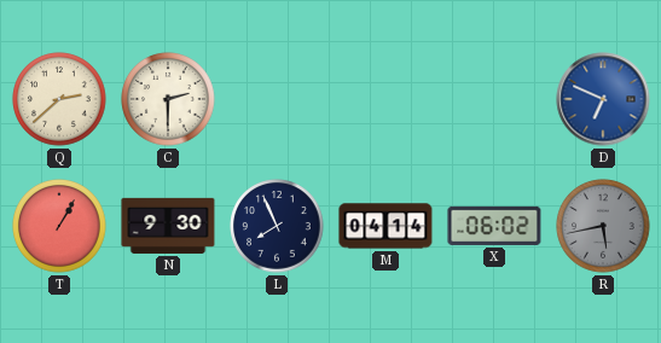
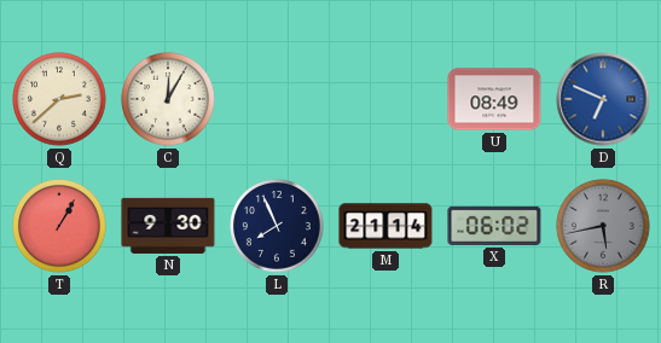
C: 2:30 -> 12:05 (168, 99)
U: none -> 08:49 (494, 99)
M: 04:14 -> 21:14 (385, 226)
